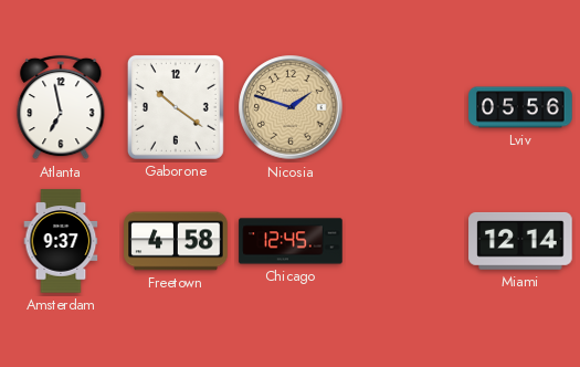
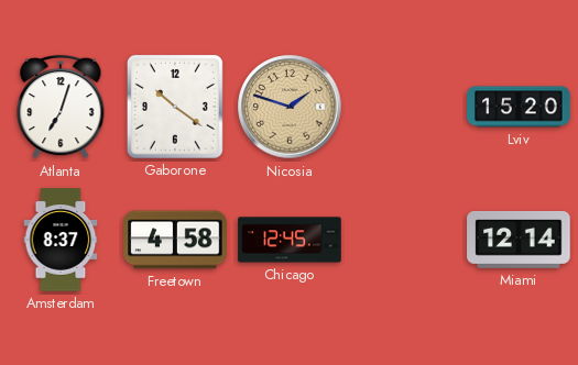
Atlanta: 6:58 -> 7:03 (61, 107)
Lviv: 05:56 -> 15:20 (519, 107)
Amsterdam: 9:37 -> 8:37 (61, 240)
